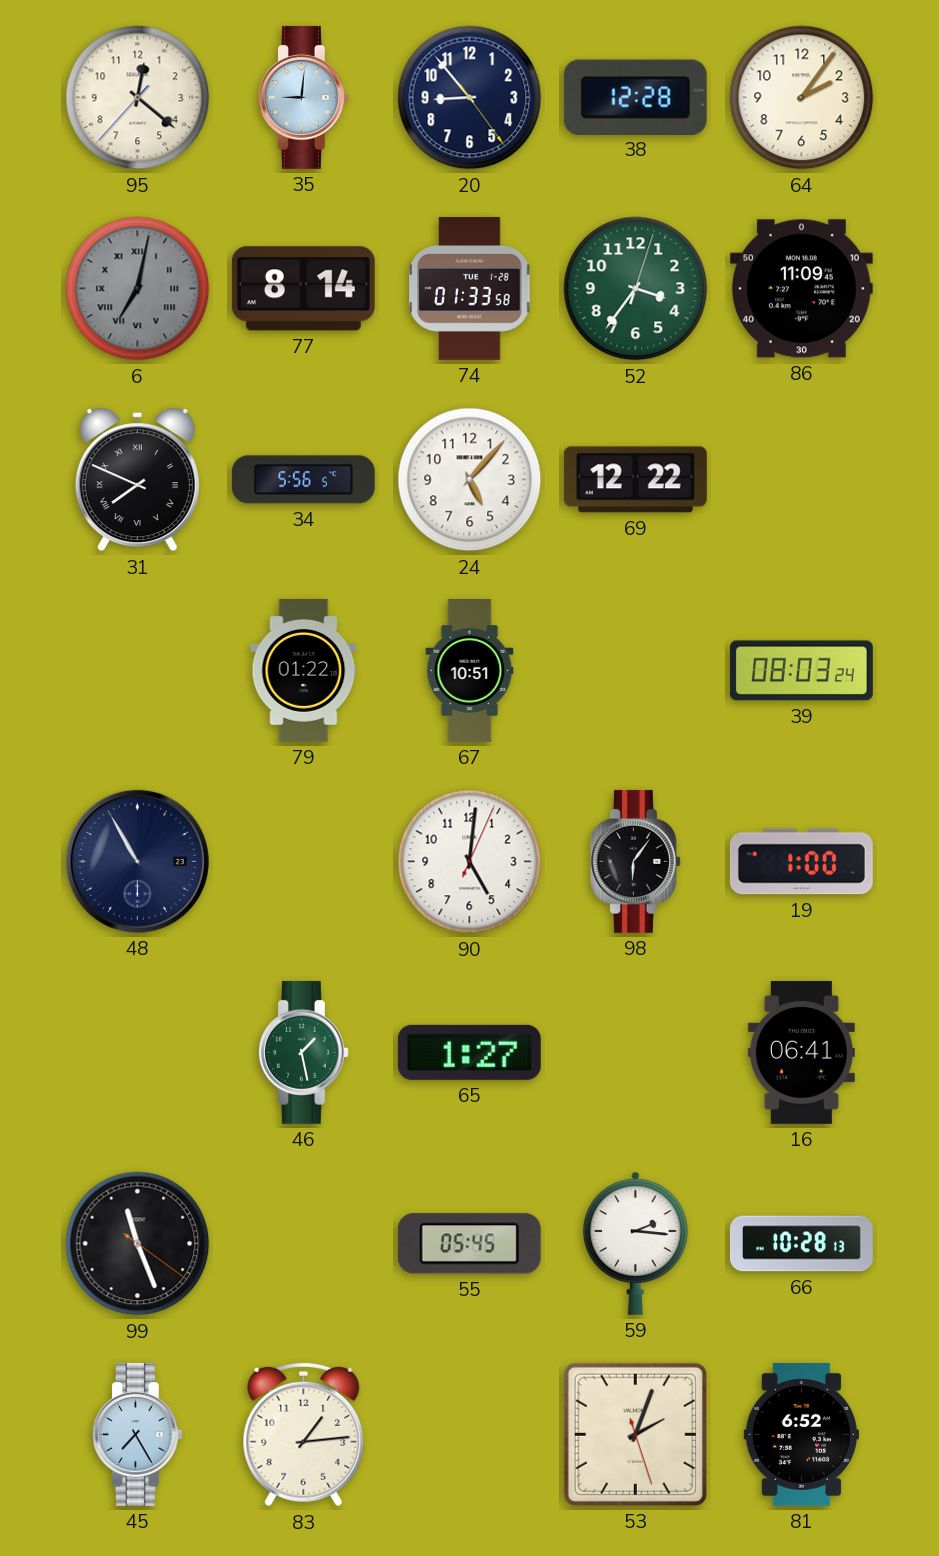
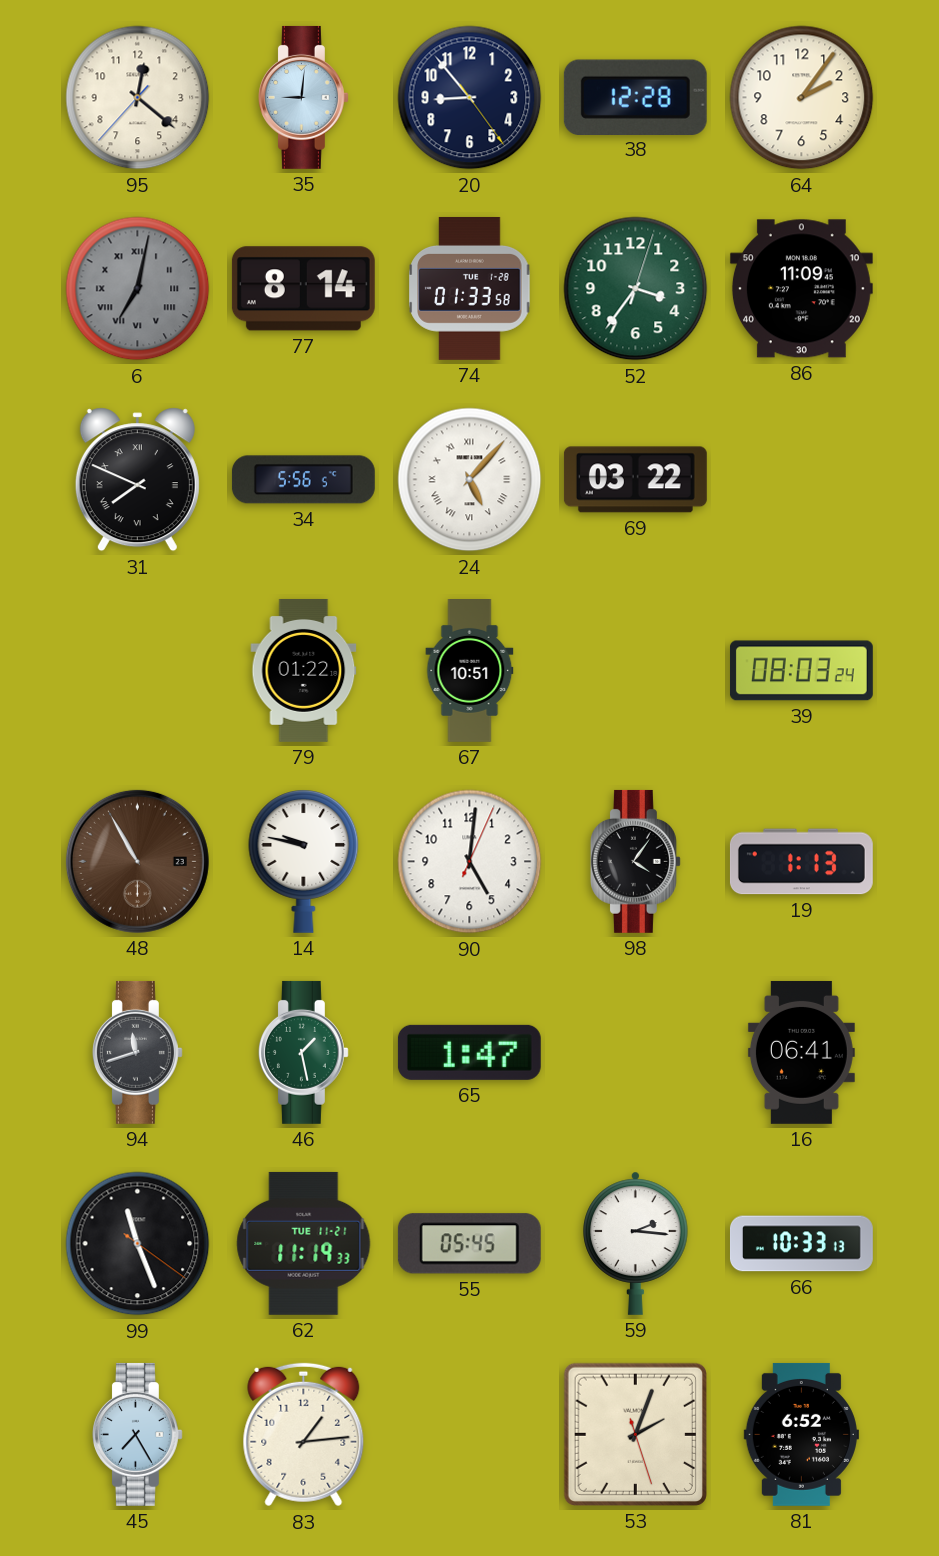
24 numerals: Arabic -> Roman (470, 480)
69: 12:22 -> 03:22 (635, 480)
48 dial: navy -> brown (137, 861)
14: none -> 9:47 (304, 861)
98: 6:06 -> 4:06 (635, 861)
19: 1:00 -> 1:13 (801, 862)
94: none -> 11:42 (137, 1052)
65: 1:27 -> 1:47 (469, 1052)
62: none -> 11:19 (304, 1243)
66: 10:28 -> 10:33 (801, 1244)
